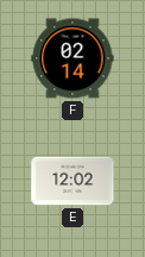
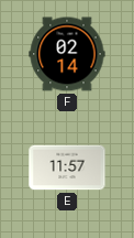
E: 12:02 -> 11:57 (67, 167)
